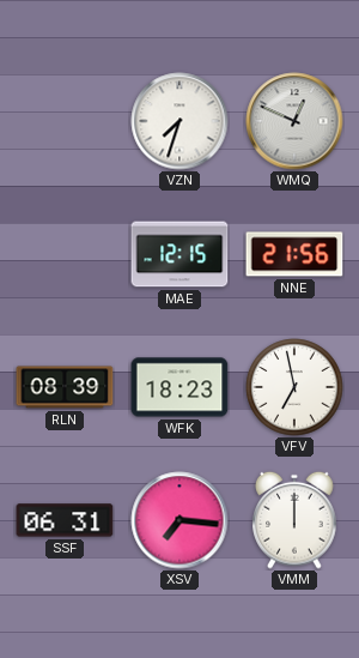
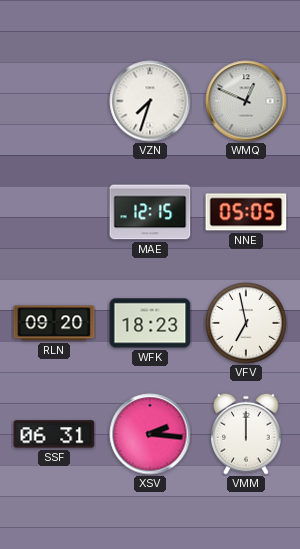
NNE: 21:56 -> 05:05 (246, 212)
RLN: 08:39 -> 09:20 (54, 323)
XSV: 7:16 -> 2:16 (150, 434)
